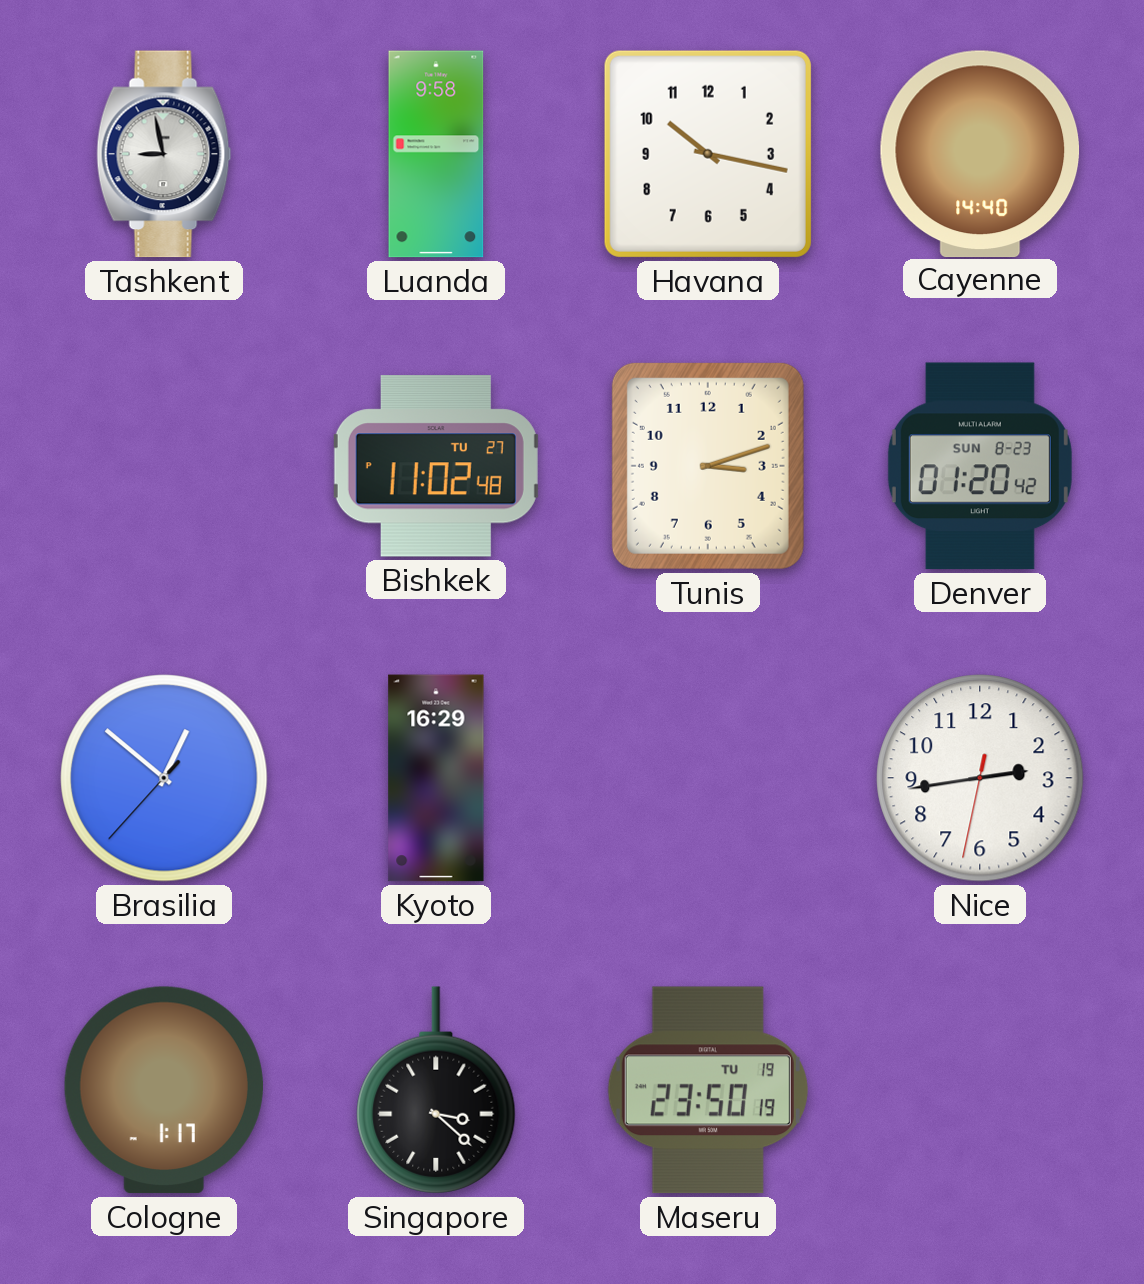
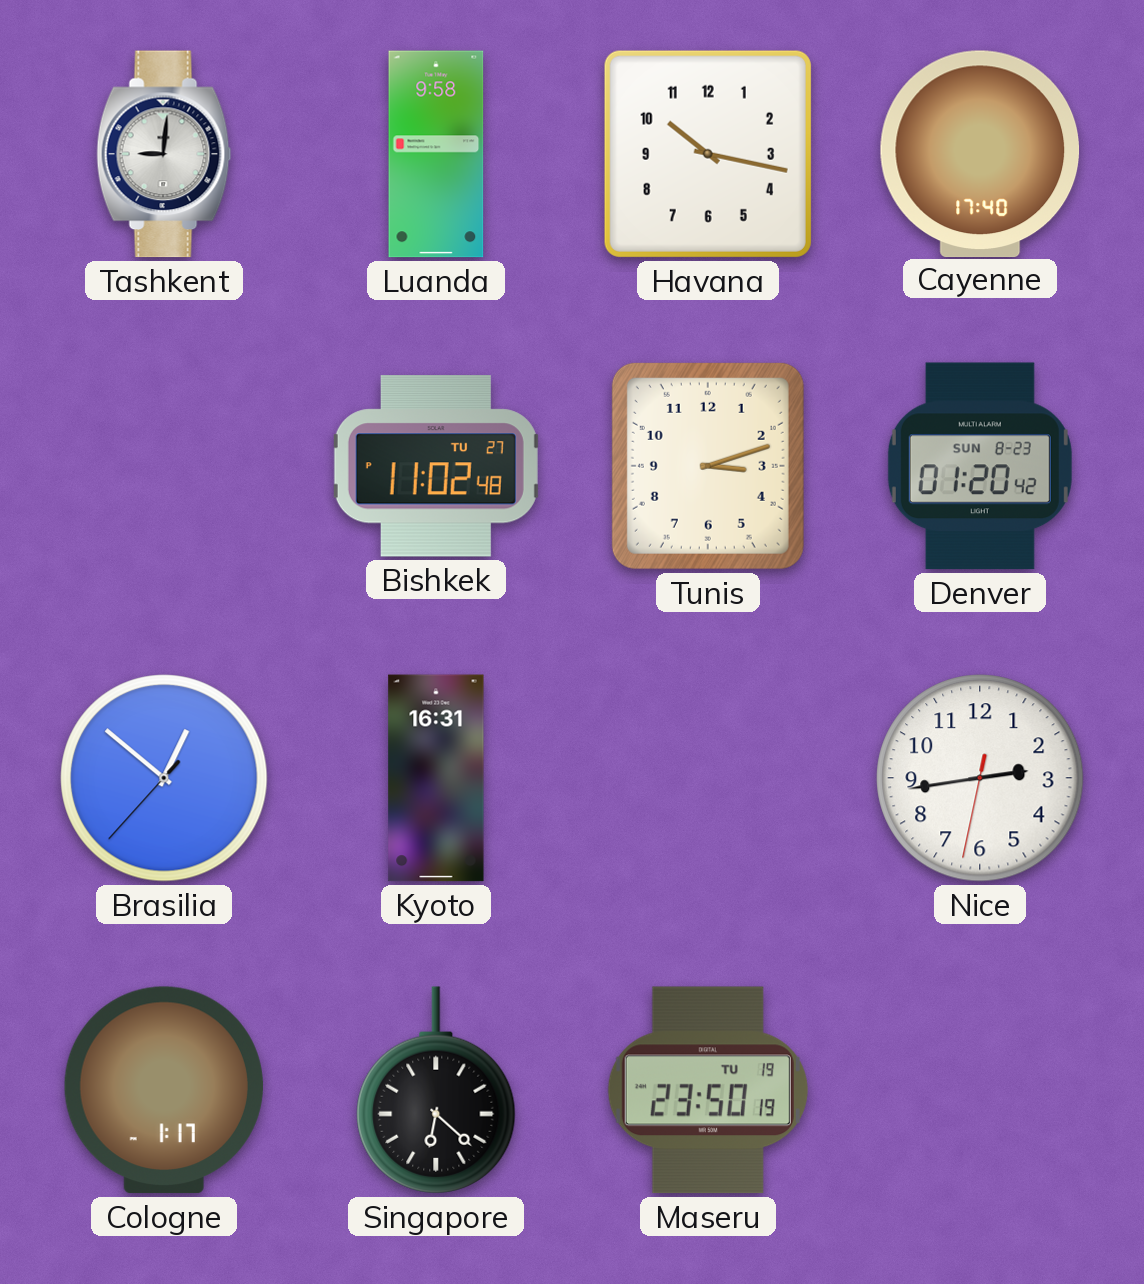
Tashkent: 8:58 -> 9:01 (164, 154)
Cayenne: 14:40 -> 17:40 (980, 153)
Kyoto: 16:29 -> 16:31 (436, 778)
Singapore: 3:22 -> 6:22 (436, 1090)
